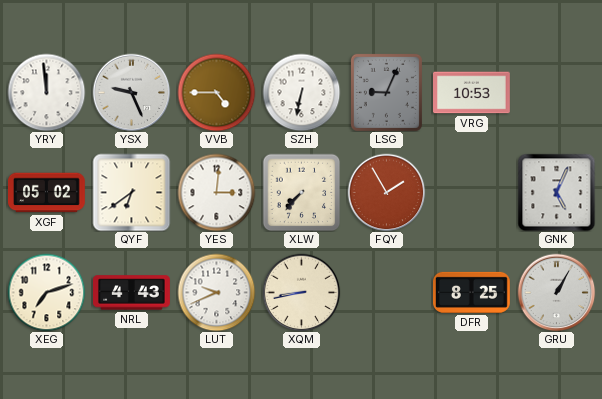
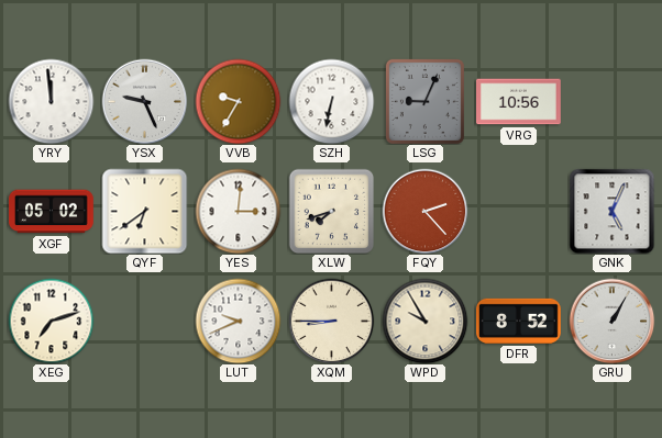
VVB: 4:45 -> 9:35 (238, 101)
VRG: 10:53 -> 10:56 (519, 102)
XLW: 7:37 -> 7:42 (331, 211)
FQY: 1:55 -> 2:23 (424, 211)
NRL: 4:43 -> none (132, 293)
XQM: 8:43 -> 8:45 (331, 321)
WPD: none -> 9:55 (424, 321)
DFR: 8:25 -> 8:52 (519, 321)
